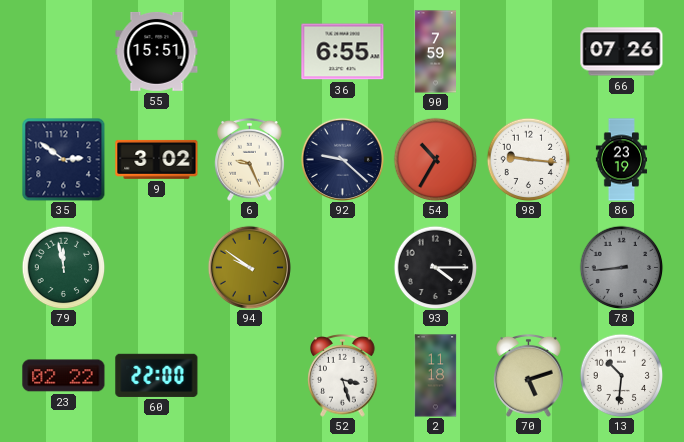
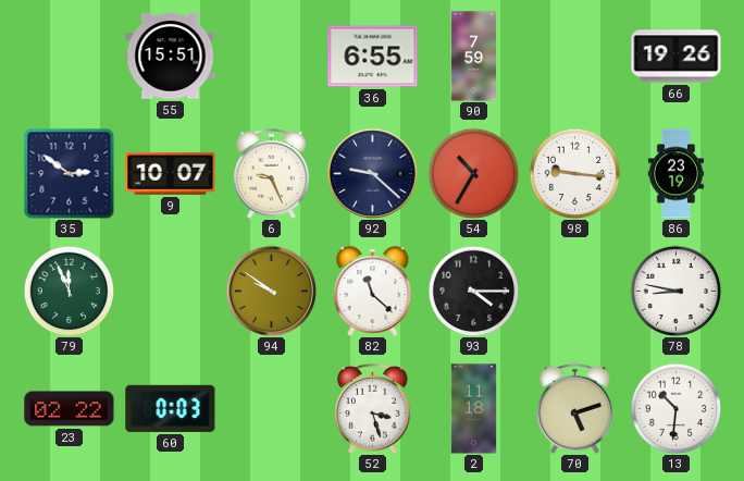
66: 07:26 -> 19:26 (677, 57)
9: 3:02 -> 10:07 (171, 173)
79: 11:58 -> 11:56 (69, 291)
82: none -> 11:22 (373, 292)
78: 8:44 -> 8:47 (675, 291)
78 dial: grey -> white (675, 291)
60: 22:00 -> 0:03 (171, 408)
